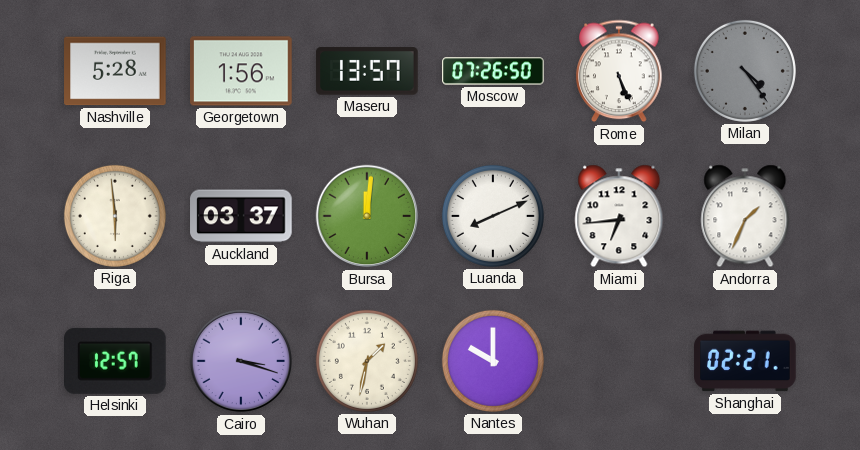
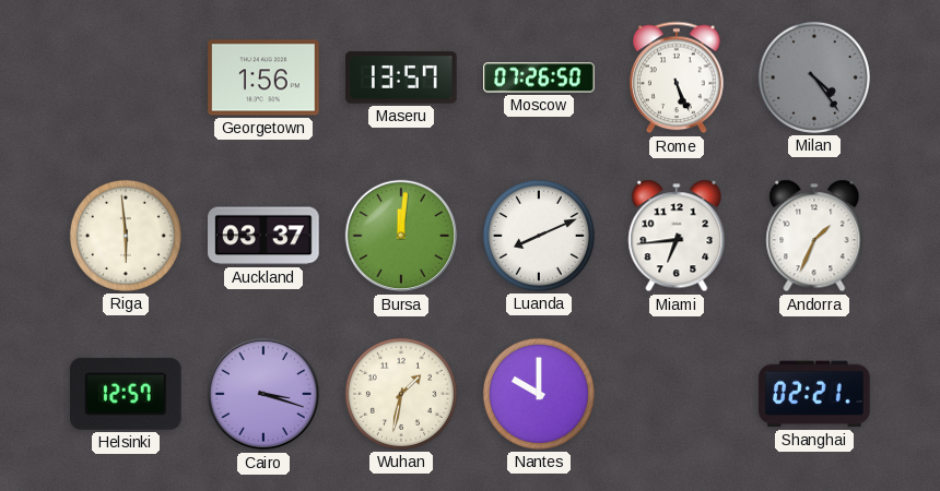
Nashville: 5:28 -> none (115, 71)
